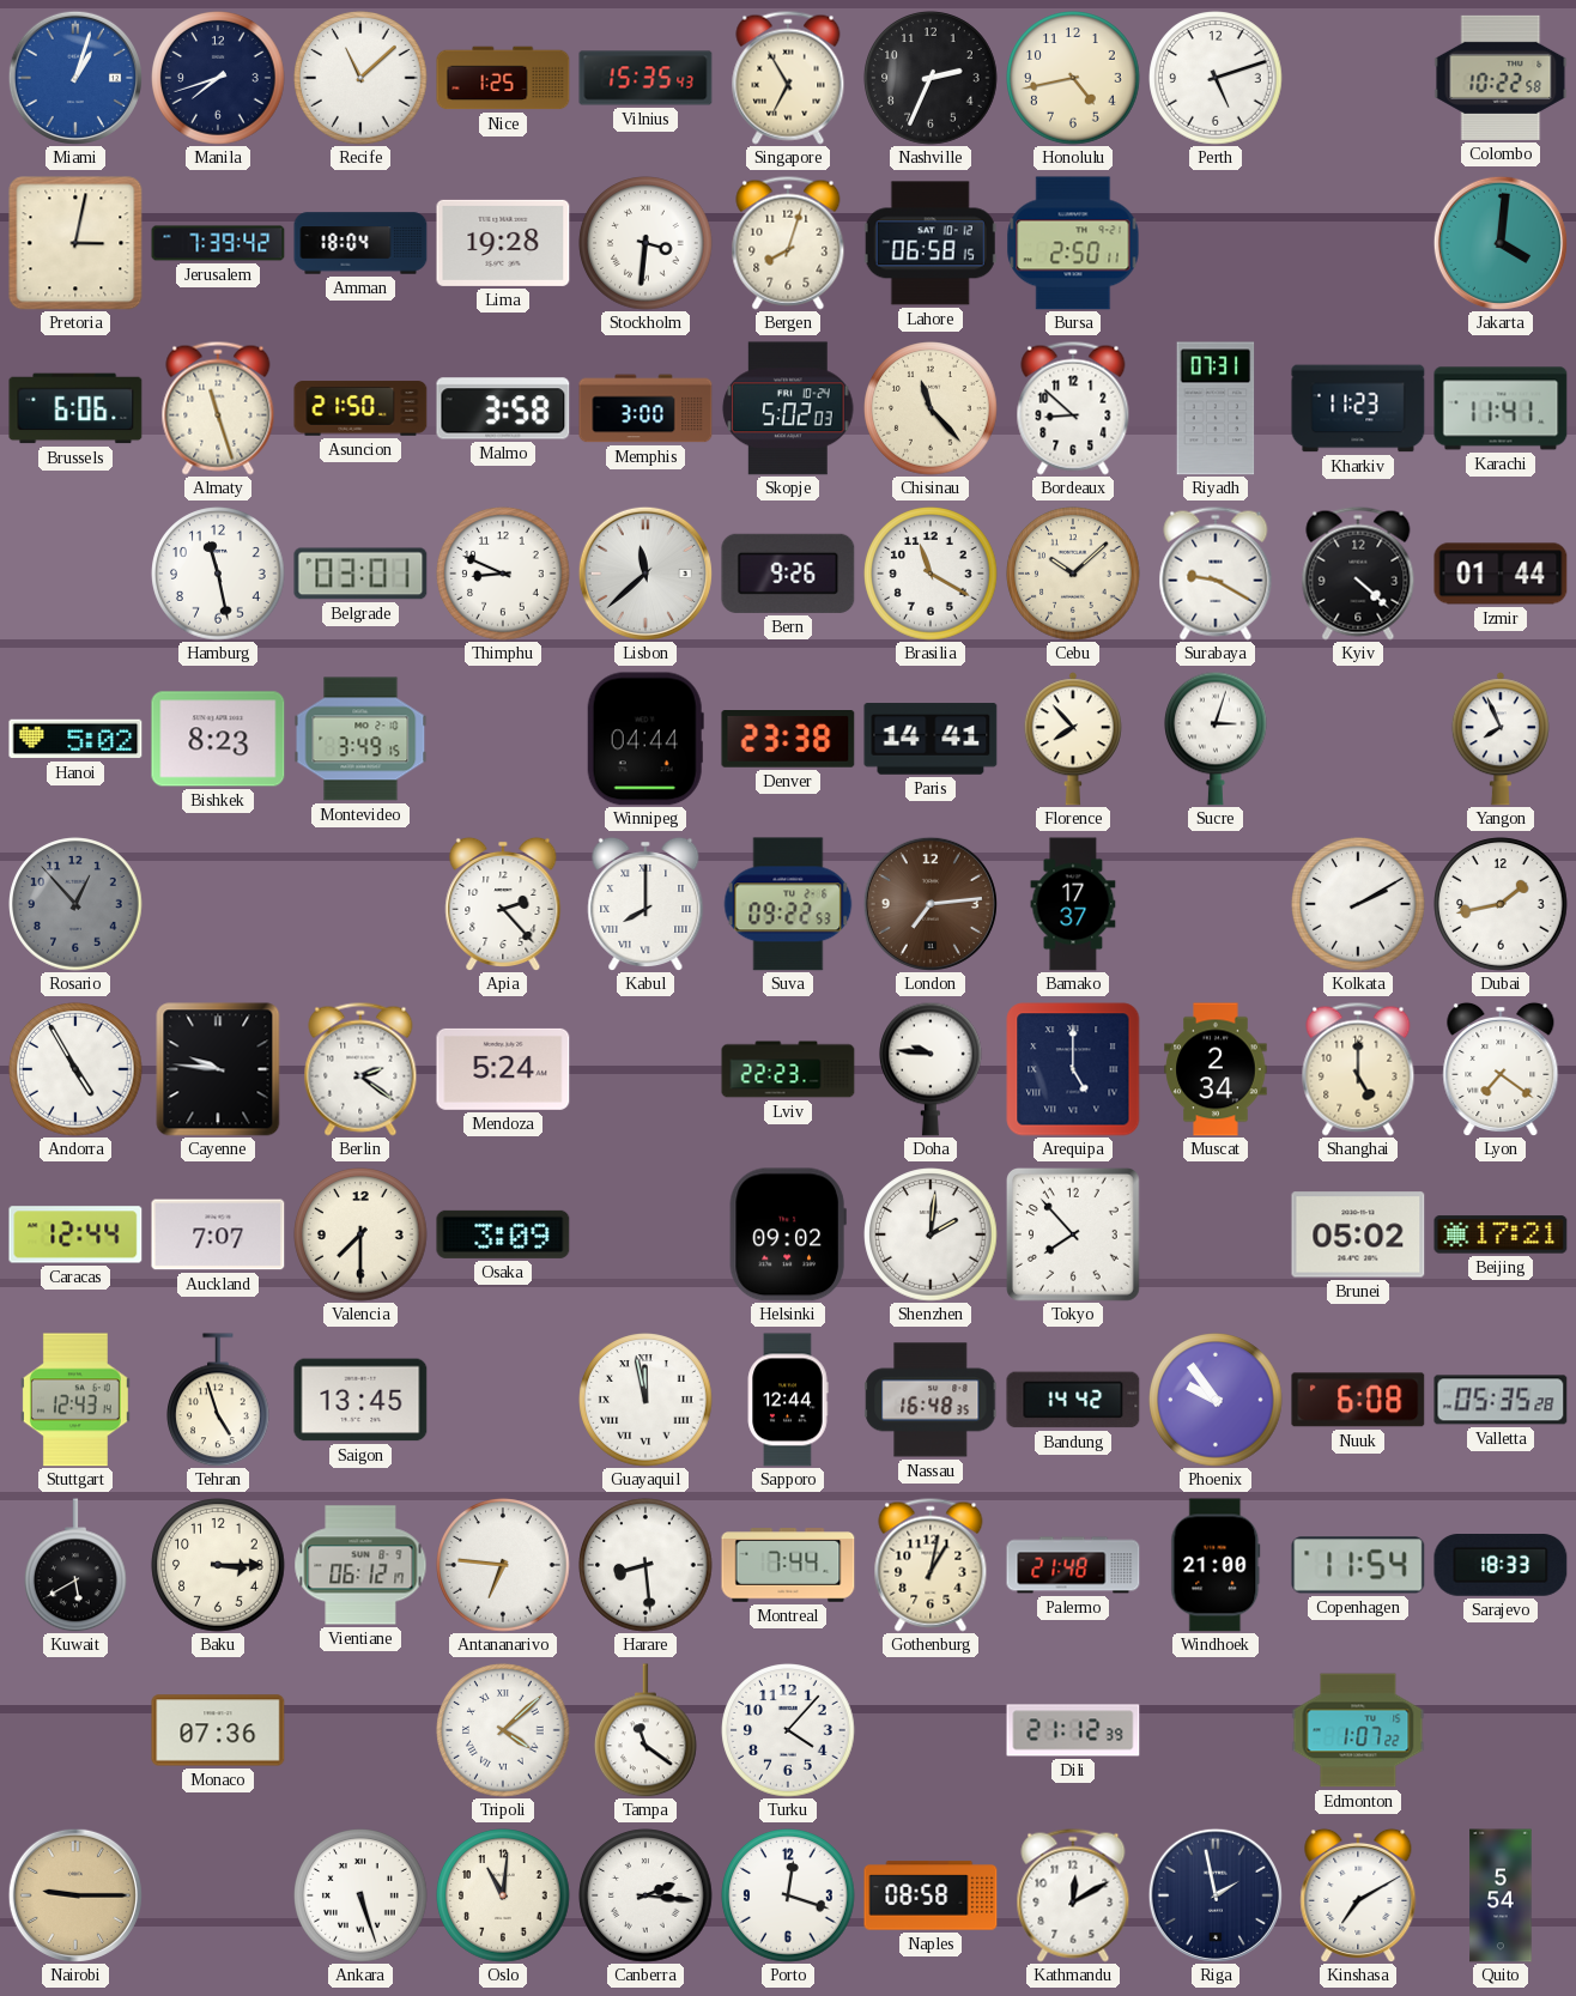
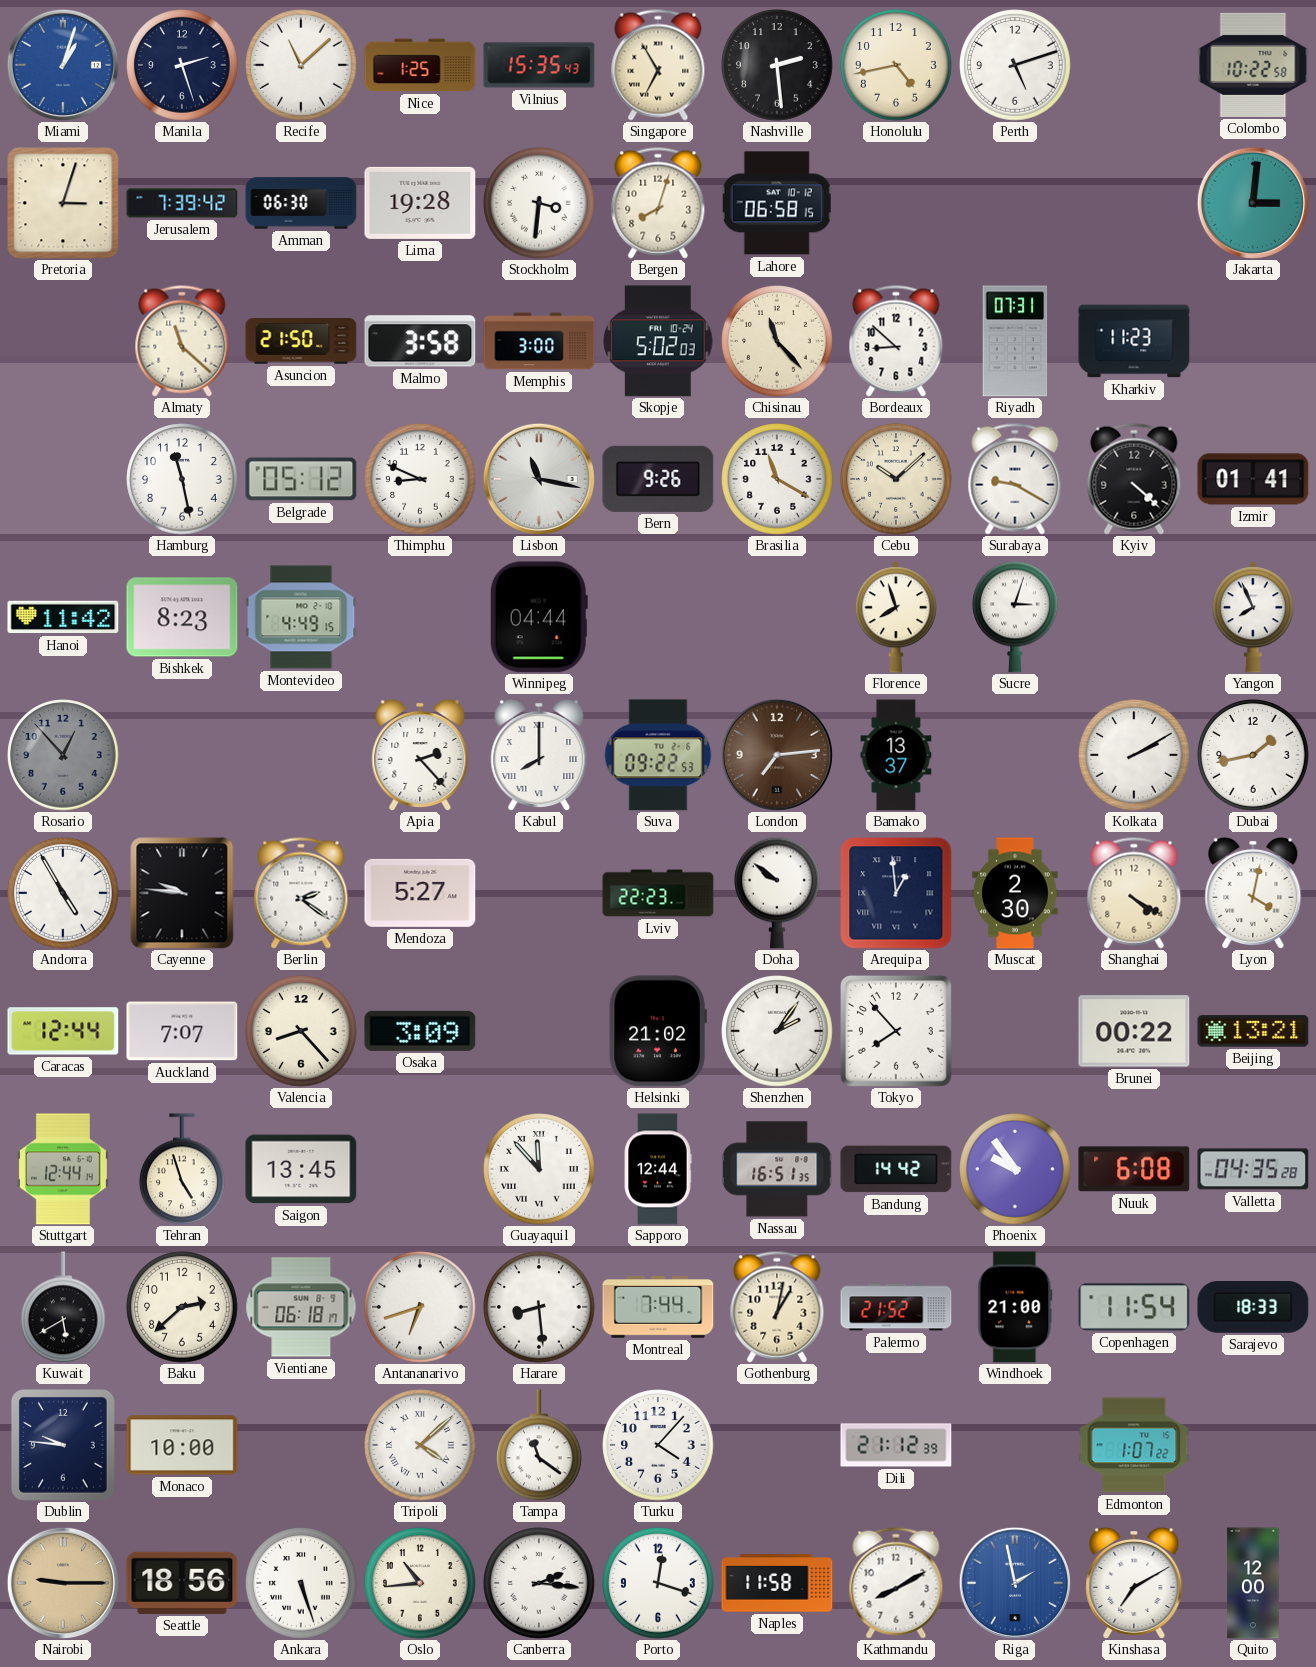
Manila: 7:42 -> 2:27 (182, 65)
Nashville: 2:34 -> 2:29 (777, 65)
Pretoria: 3:02 -> 3:03 (63, 203)
Amman: 18:04 -> 06:30 (301, 203)
Bursa: 2:50 -> none (1073, 243)
Jakarta: 4:01 -> 3:01 (1253, 203)
Brussels: 6:06 -> none (75, 408)
Almaty: 11:27 -> 11:22 (182, 341)
Karachi: 11:41 -> none (1501, 408)
Belgrade: 03:01 -> 05:12 (301, 479)
Lisbon: 11:38 -> 11:17 (539, 479)
Izmir: 01:44 -> 01:41 (1253, 479)
Hanoi: 5:02 -> 11:42 (63, 617)
Montevideo: 3:49 -> 4:49 (301, 617)
Denver: 23:38 -> none (788, 740)
Paris: 14:41 -> none (931, 739)
Florence: 7:53 -> 7:57 (896, 617)
Bamako: 17:37 -> 13:37 (896, 755)
Mendoza: 5:24 -> 5:27 (420, 893)
Doha: 9:46 -> 9:51 (778, 893)
Arequipa: 5:00 -> 12:59 (896, 893)
Muscat: 2:34 -> 2:30 (1015, 893)
Shanghai: 5:00 -> 4:20 (1134, 893)
Lyon: 7:21 -> 4:02 (1253, 892)
Valencia: 7:30 -> 8:23 (301, 1031)
Helsinki: 09:02 -> 21:02 (658, 1031)
Shenzhen: 2:01 -> 2:06 (777, 1031)
Brunei: 05:02 -> 00:22 (1134, 1031)
Beijing: 17:21 -> 13:21 (1253, 1031)
Stuttgart: 12:43 -> 12:44 (63, 1169)
Guayaquil: 11:58 -> 11:53 (539, 1169)
Nassau: 16:48 -> 16:51 (777, 1169)
Valletta: 05:35 -> 04:35 (1253, 1169)
Baku: 3:15 -> 2:38 (182, 1307)
Vientiane: 06:12 -> 06:18 (301, 1307)
Antananarivo: 6:46 -> 6:42 (420, 1307)
Palermo: 21:48 -> 21:52 (896, 1307)
Dublin: none -> 9:46 (63, 1446)
Monaco: 07:36 -> 10:00 (182, 1445)
Seattle: none -> 18:56 (182, 1583)
Oslo: 11:01 -> 10:44 (420, 1583)
Naples: 08:58 -> 11:58 (777, 1583)
Kathmandu: 12:10 -> 8:10 (896, 1583)
Riga dial: navy -> blue (1015, 1583)
Quito: 5:54 -> 12:00 (1253, 1583)
